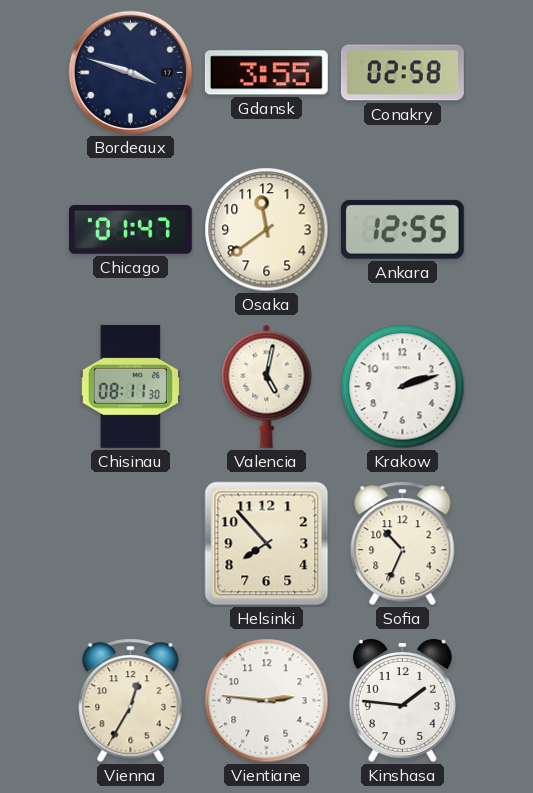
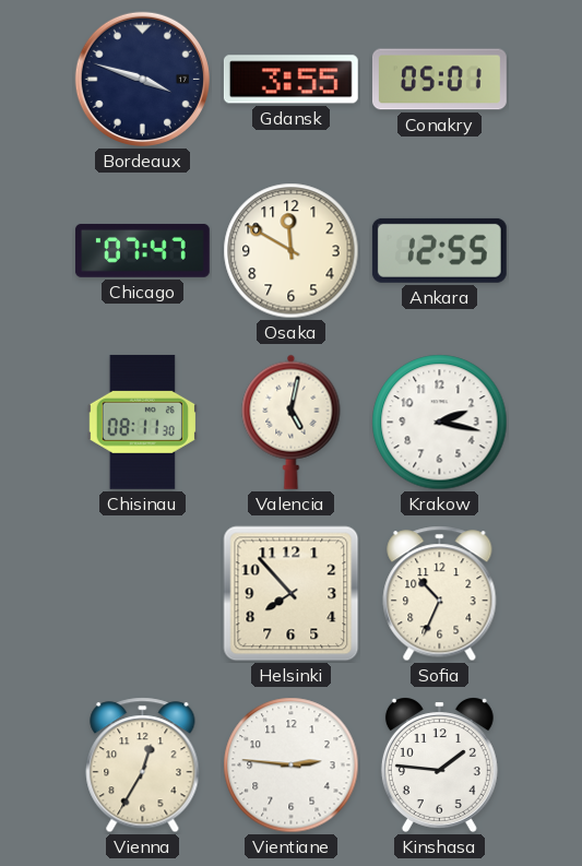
Conakry: 02:58 -> 05:01 (439, 80)
Chicago: 01:47 -> 07:47 (142, 251)
Osaka: 11:39 -> 11:50 (292, 251)
Krakow: 2:12 -> 2:17 (440, 423)
